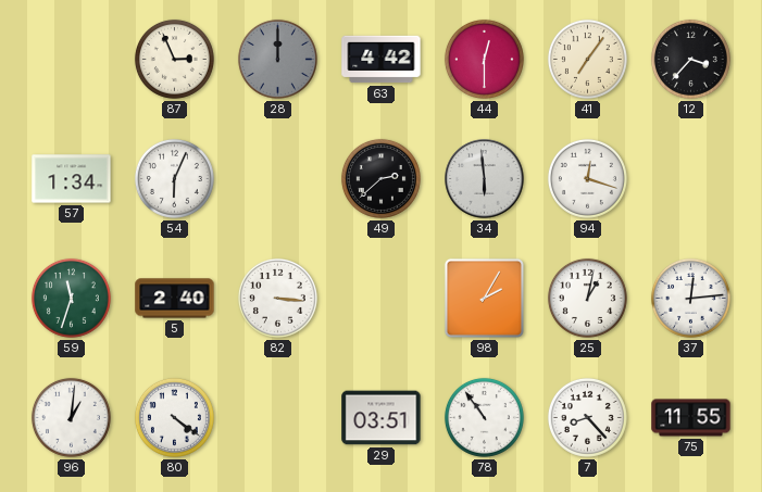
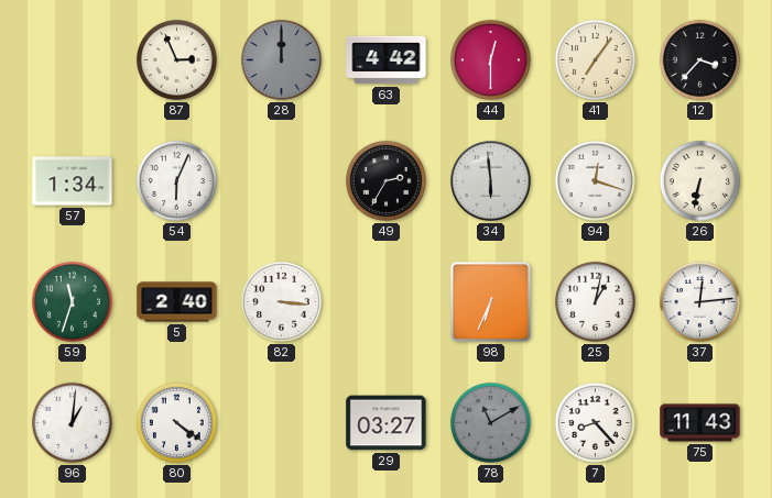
49: 2:38 -> 2:35 (385, 180)
26: none -> 6:32 (699, 180)
98: 2:05 -> 6:34 (490, 301)
29: 03:51 -> 03:27 (387, 423)
78: 10:54 -> 11:10 (490, 422)
78 dial: white -> grey (490, 422)
75: 11:55 -> 11:43 (700, 423)
